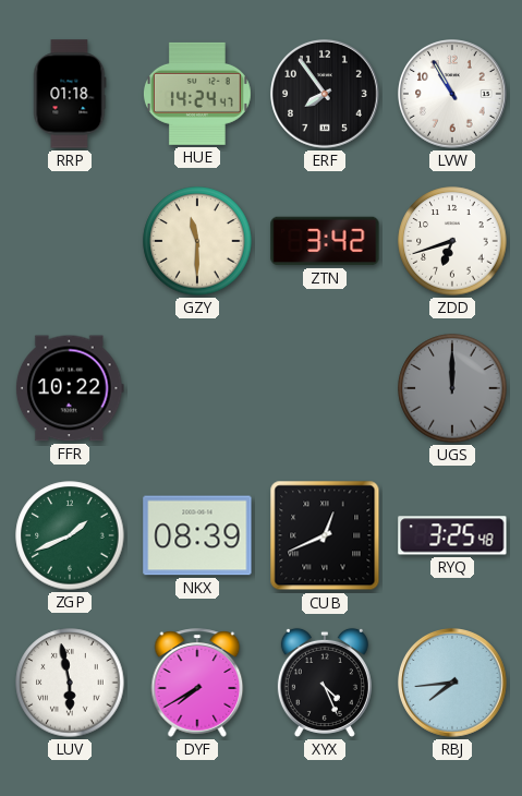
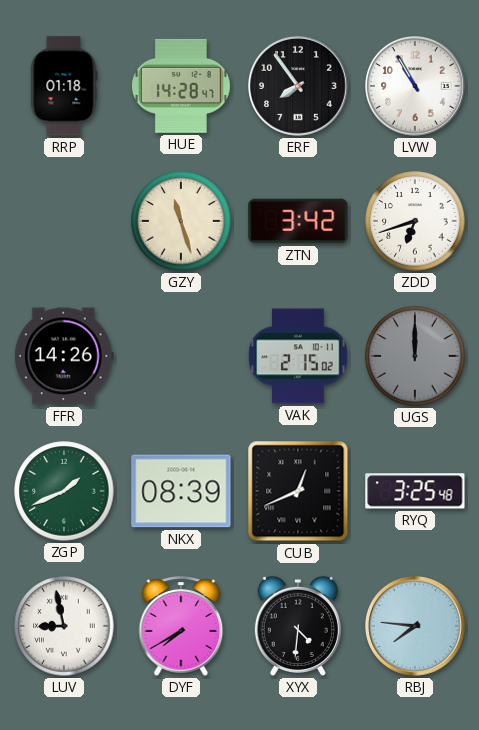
HUE: 14:24 -> 14:28 (181, 86)
GZY: 11:30 -> 11:27 (181, 221)
FFR: 10:22 -> 14:26 (64, 356)
VAK: none -> 2:15 (298, 356)
LUV: 5:58 -> 8:58 (64, 626)
XYX: 4:26 -> 4:31 (298, 626)
RBJ: 7:44 -> 7:46 (416, 627)
